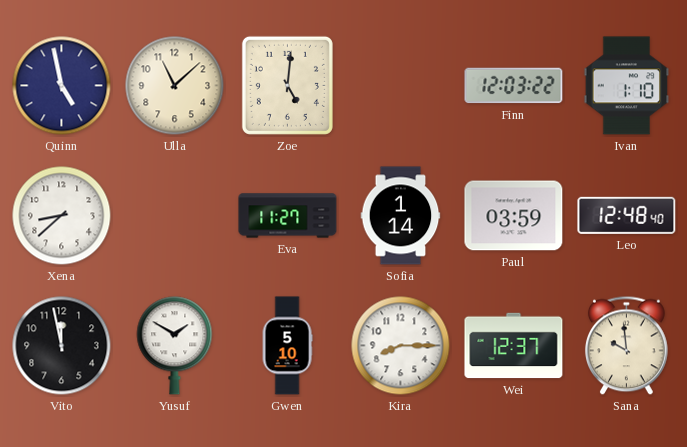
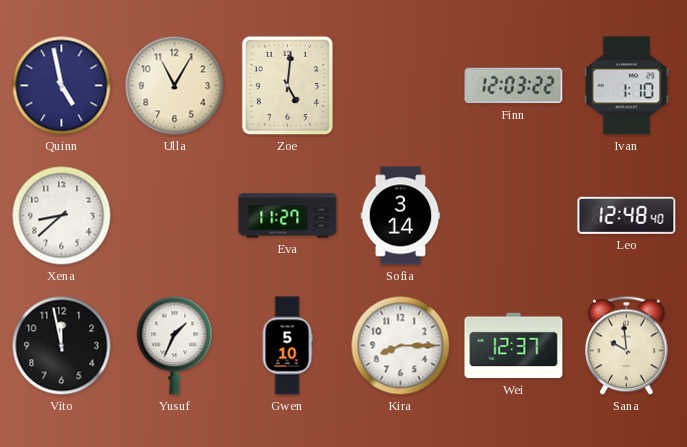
Ulla: 11:08 -> 11:05 (175, 86)
Sofia: 1:14 -> 3:14 (401, 216)
Paul: 03:59 -> none (514, 216)
Yusuf: 1:50 -> 1:34 (175, 346)
